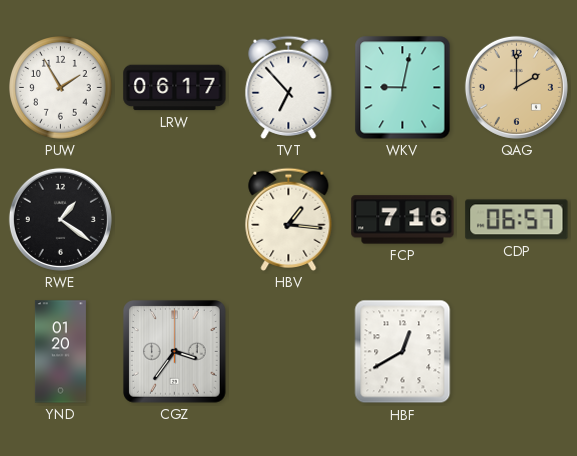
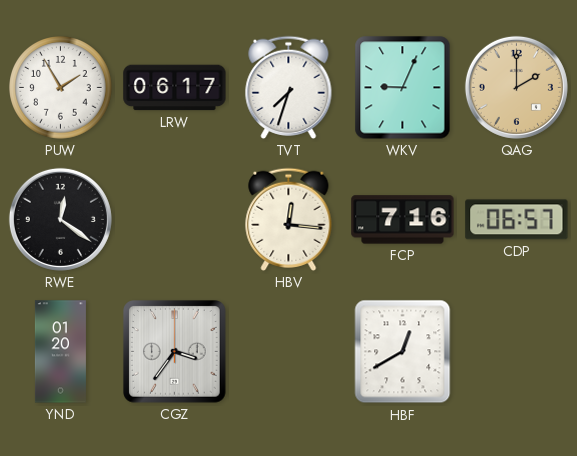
TVT: 6:53 -> 7:33 (289, 87)
WKV: 9:02 -> 9:04 (403, 88)
RWE: 1:21 -> 12:21 (60, 219)
HBV: 1:16 -> 12:16 (289, 219)
